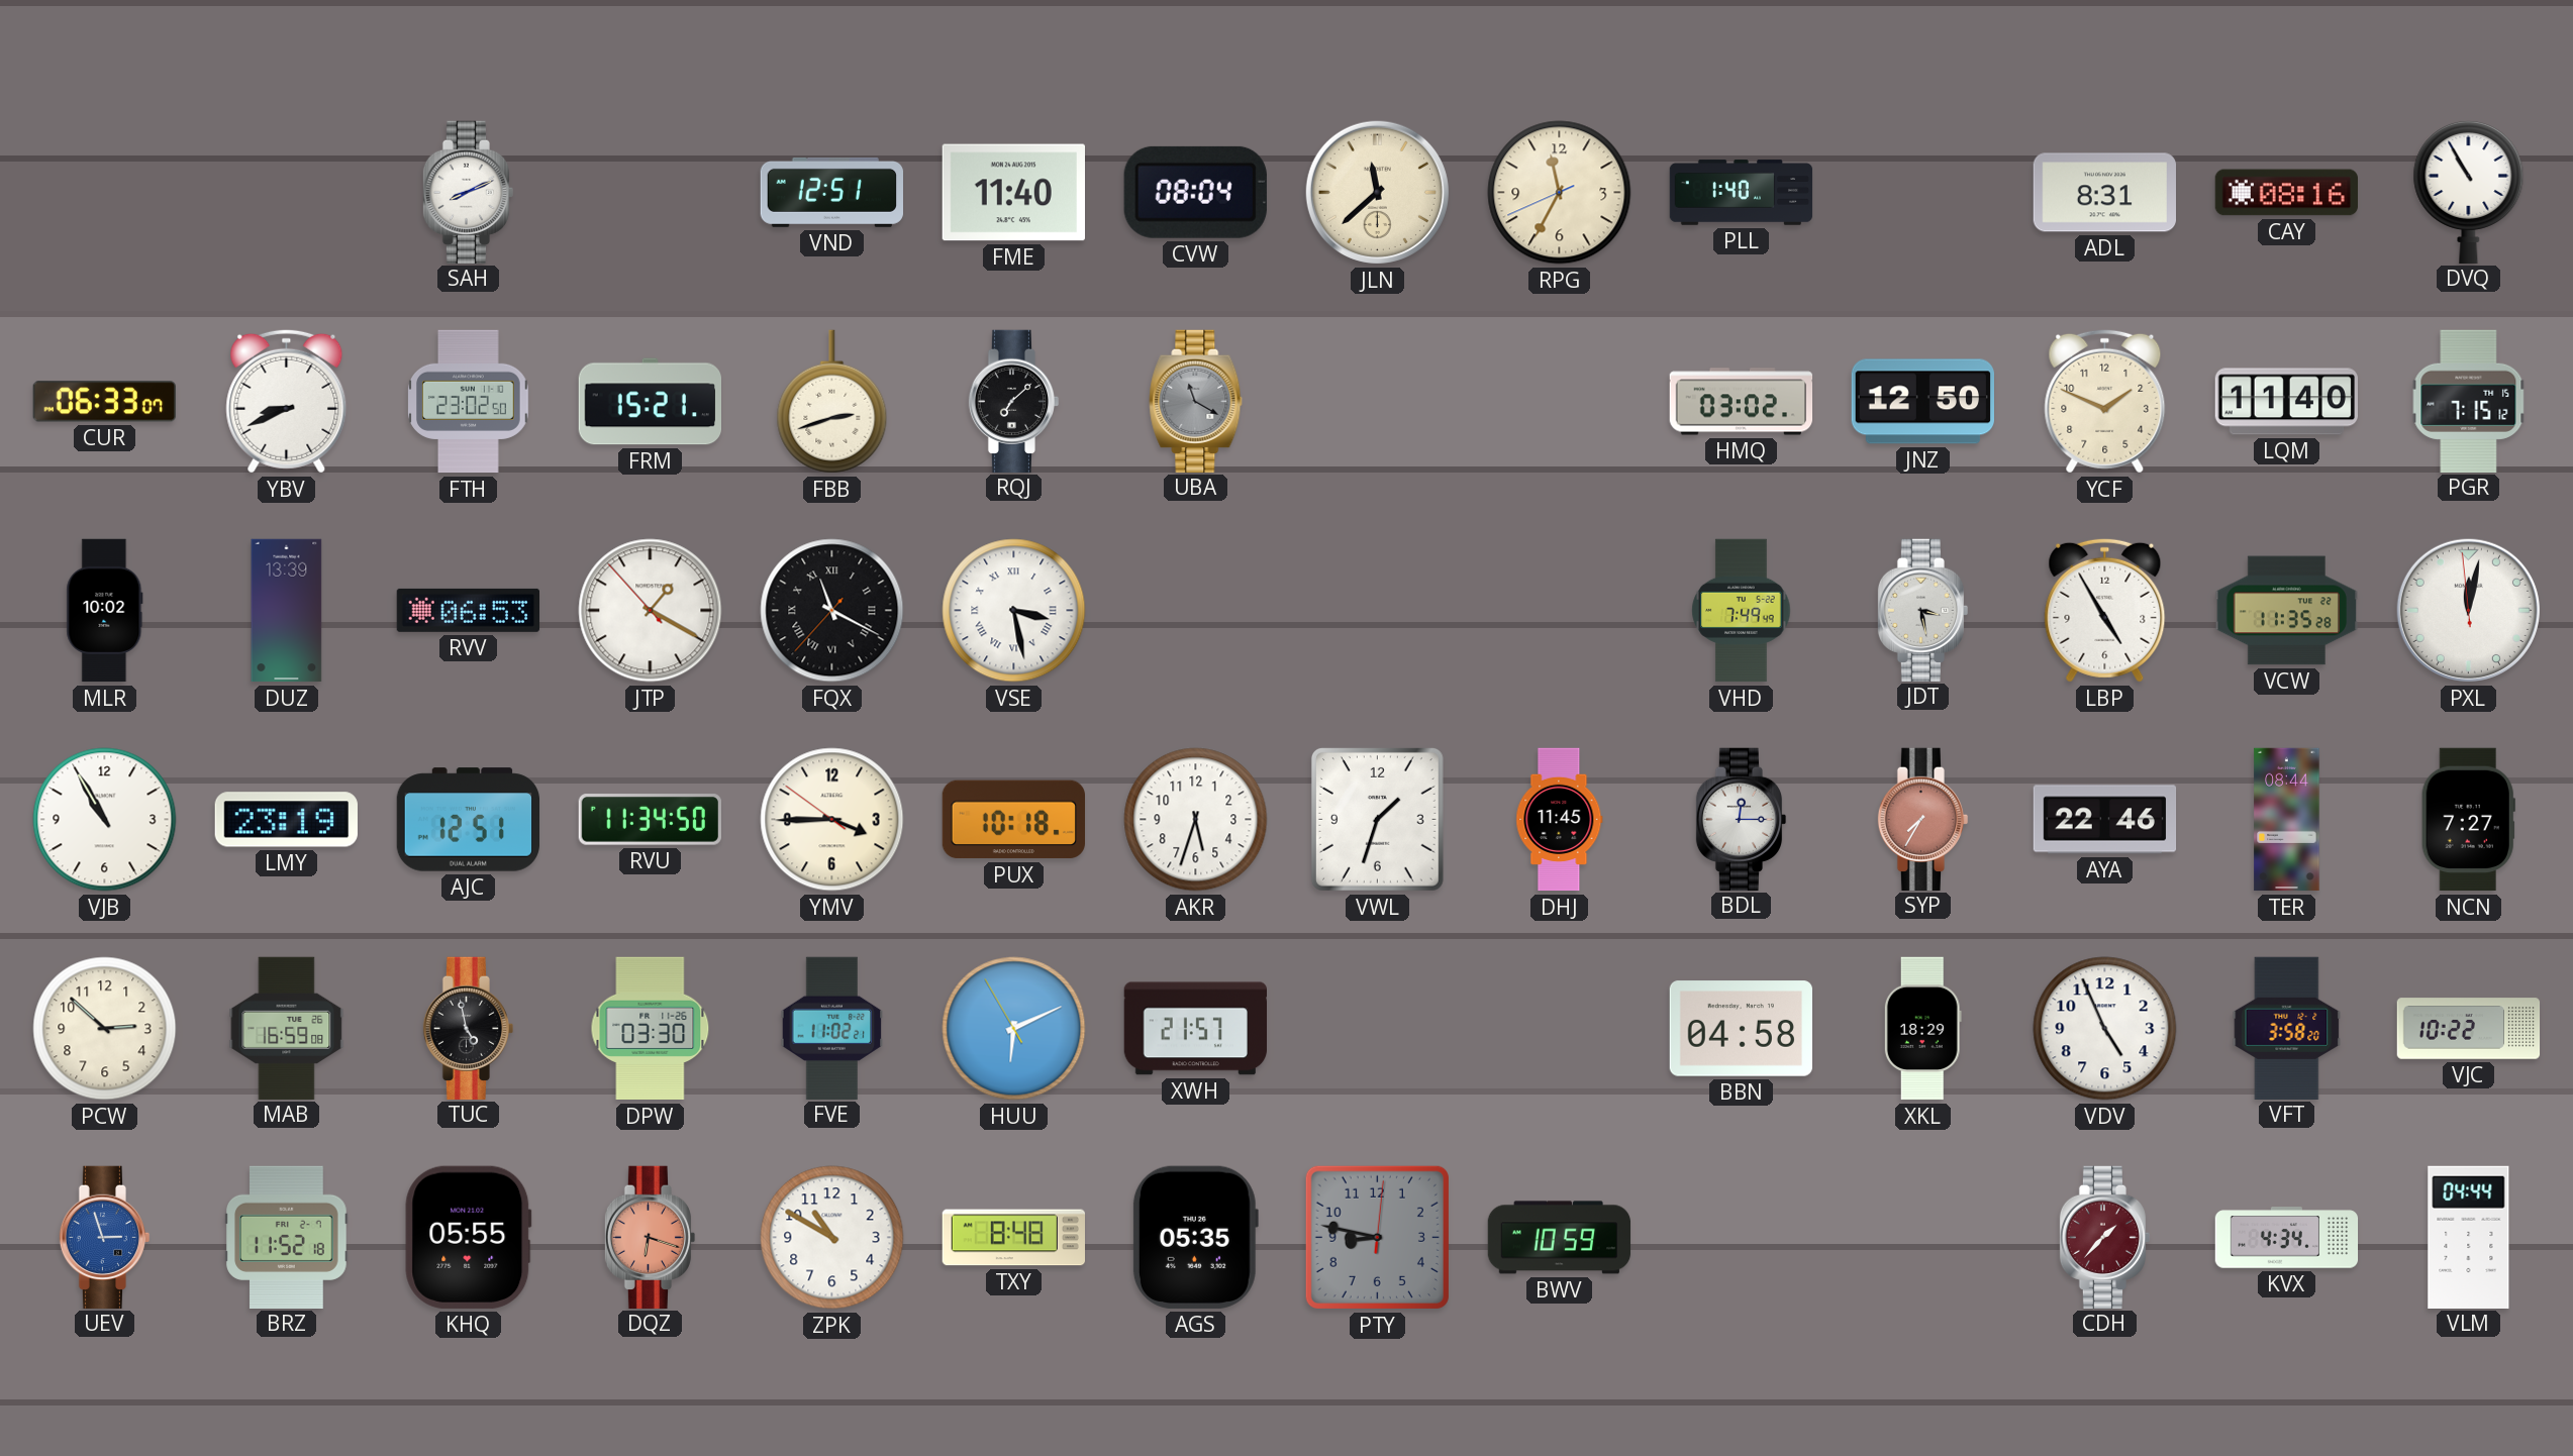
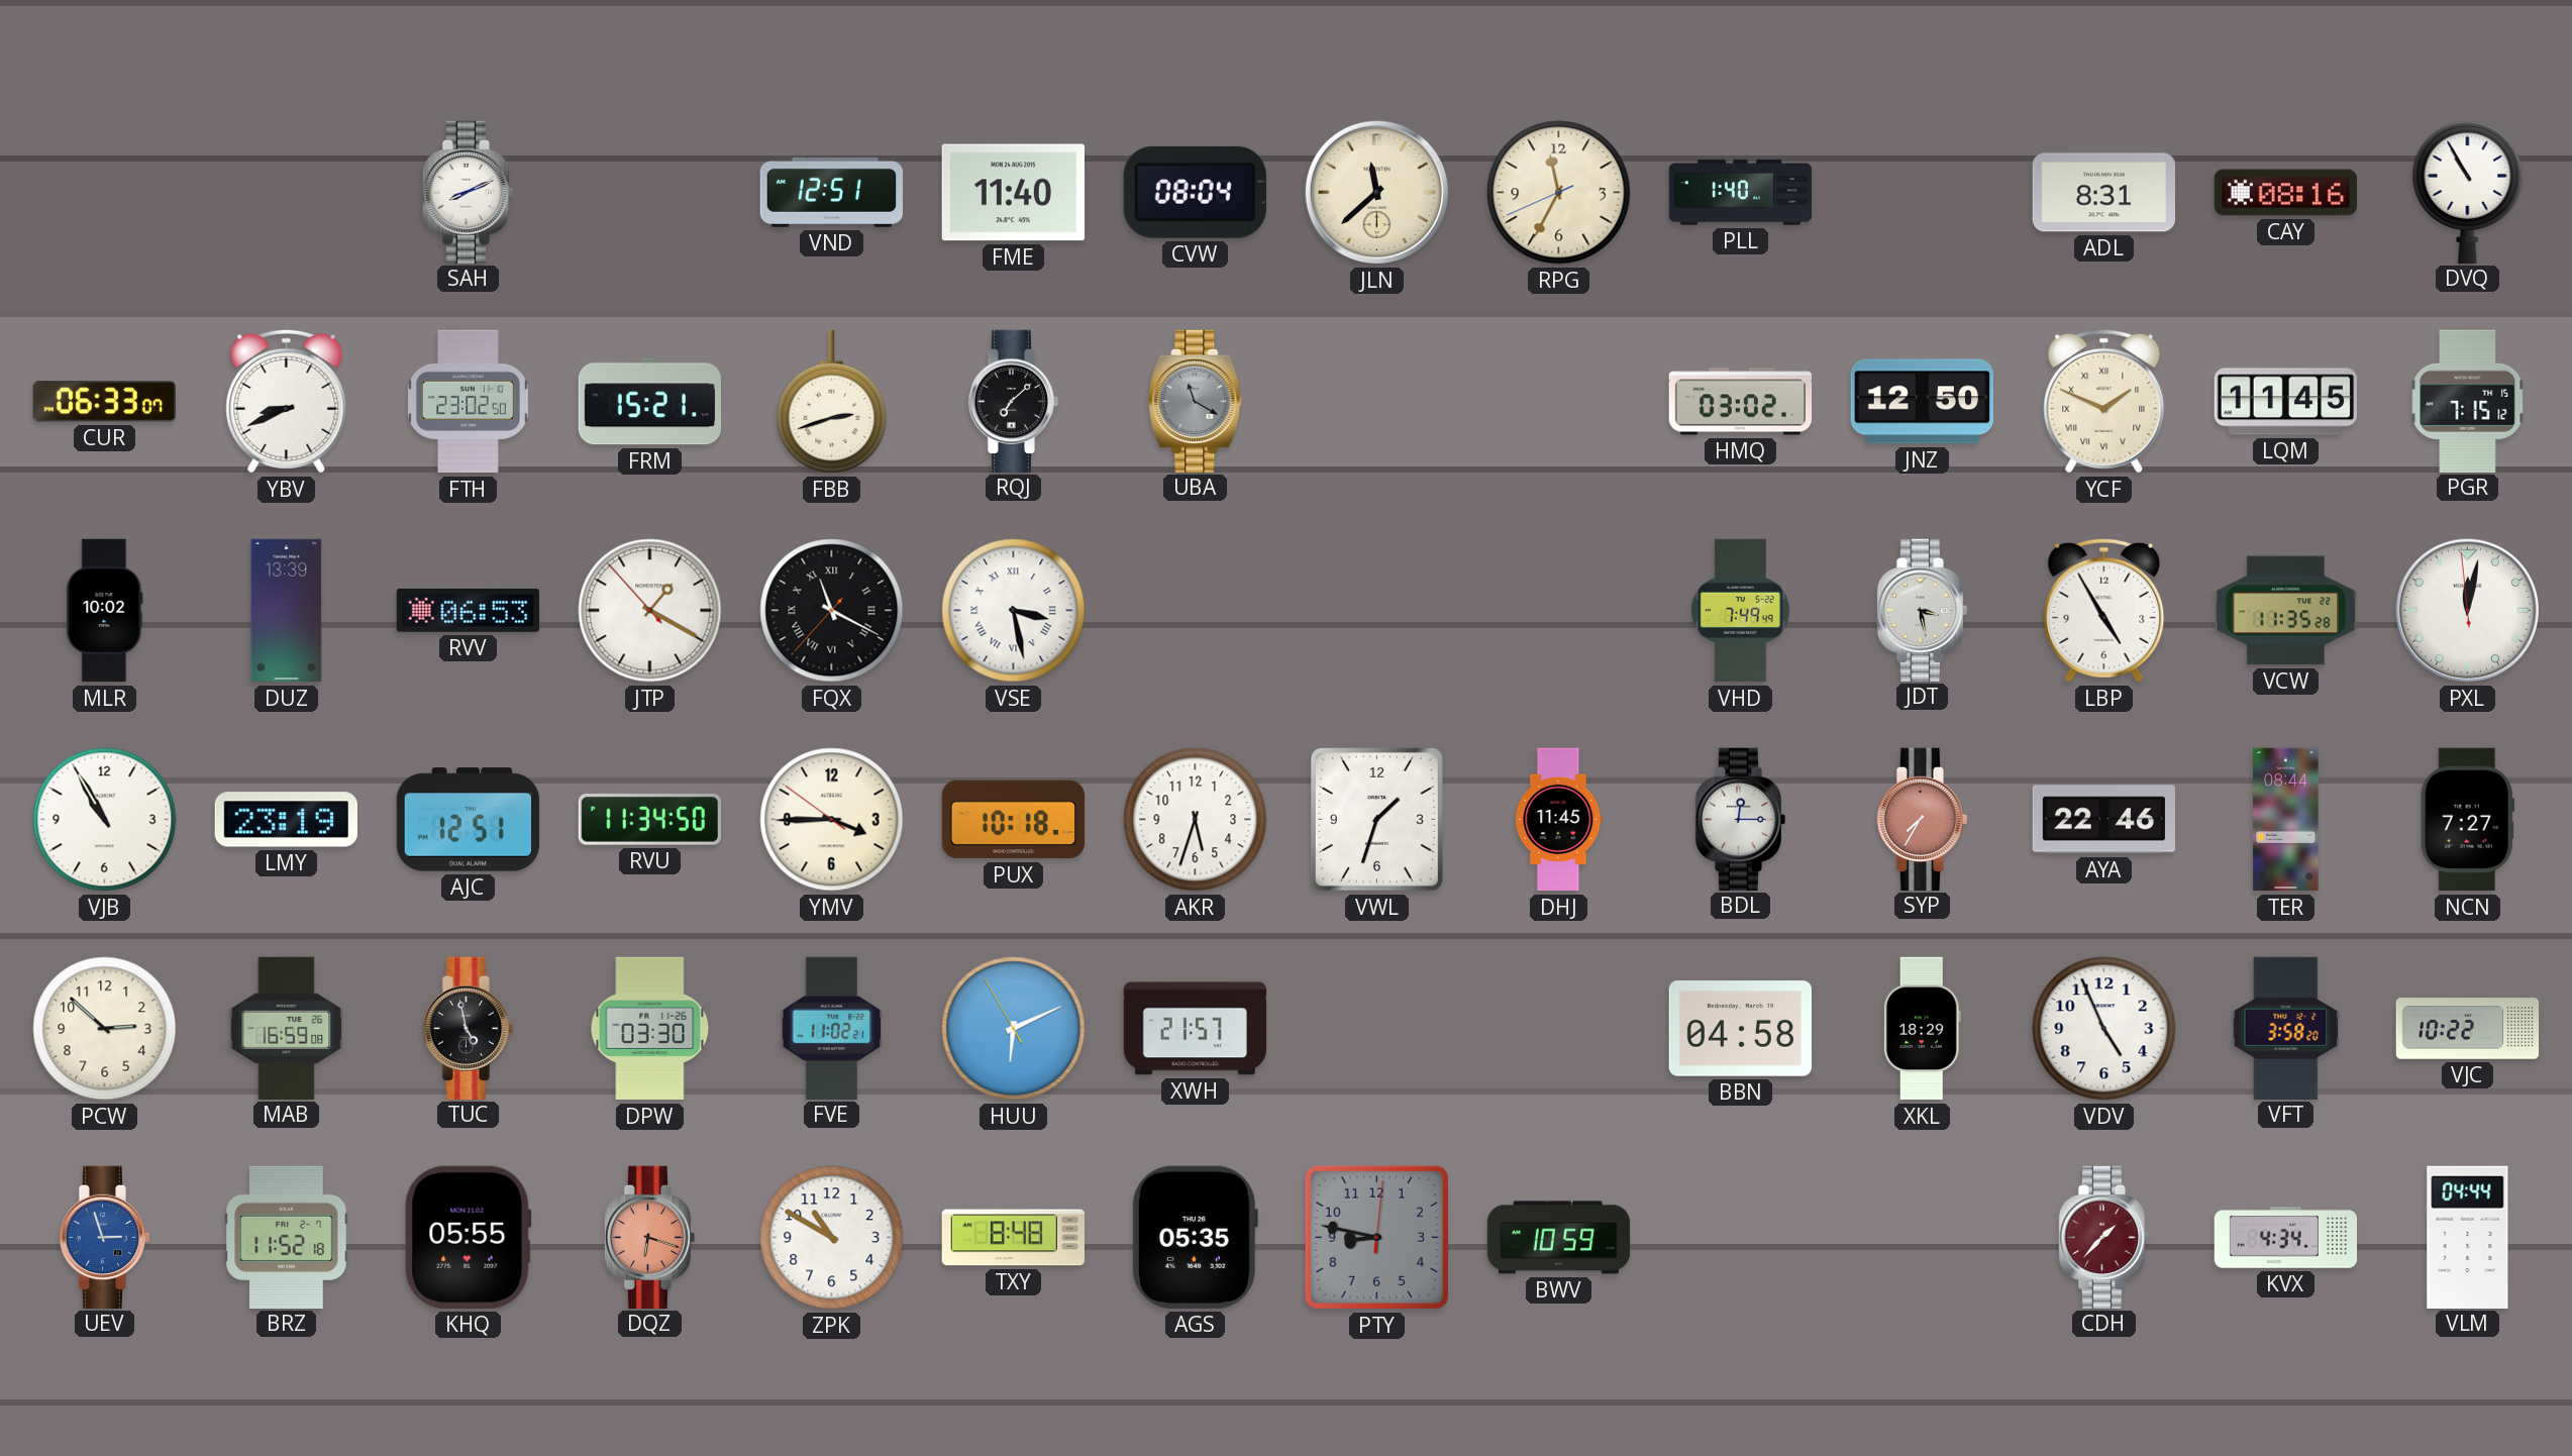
YCF numerals: Arabic -> Roman (2104, 401)
LQM: 11:40 -> 11:45 (2285, 402)
